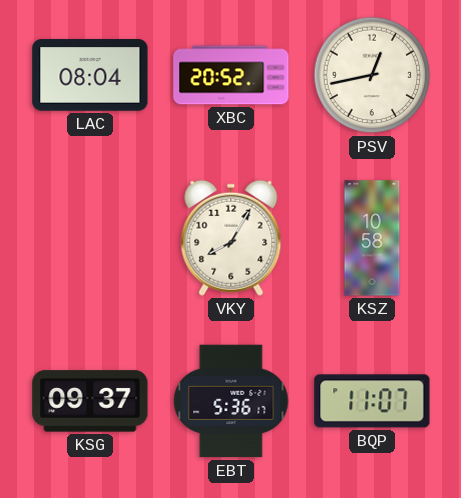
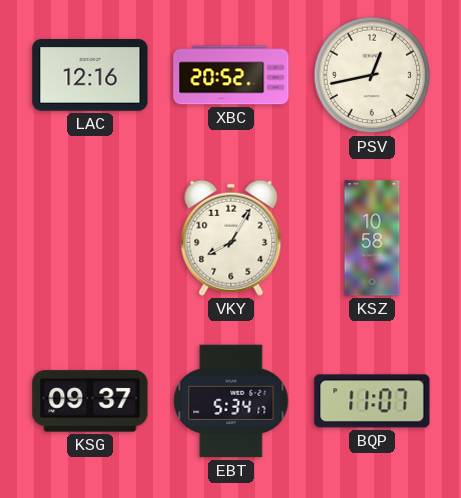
LAC: 08:04 -> 12:16 (90, 75)
EBT: 5:36 -> 5:34 (231, 401)
